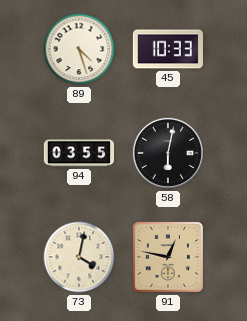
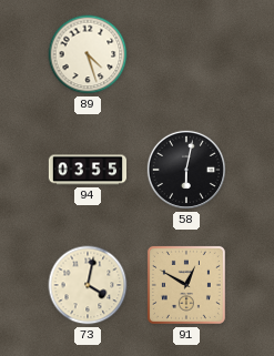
45: 10:33 -> none (167, 49)
91: 12:47 -> 12:50 (186, 285)
